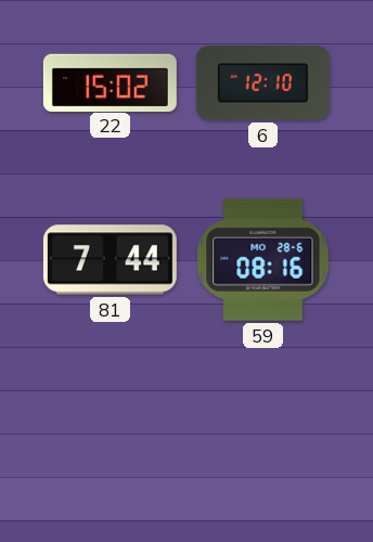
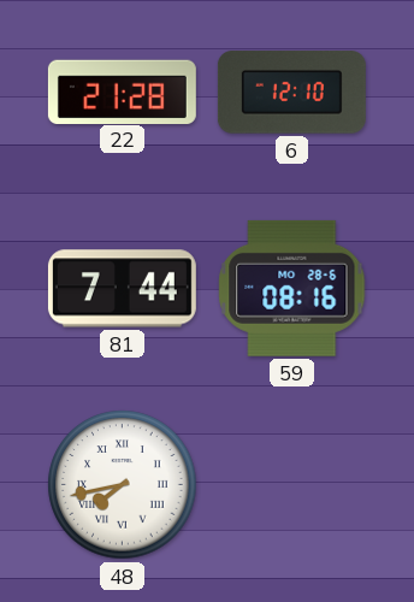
22: 15:02 -> 21:28 (122, 92)
48: none -> 7:43 (123, 485)
